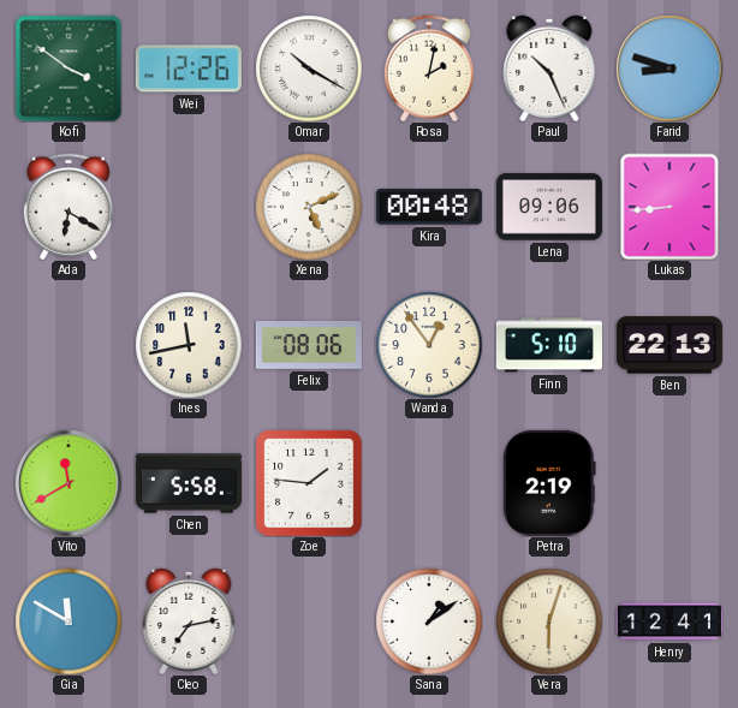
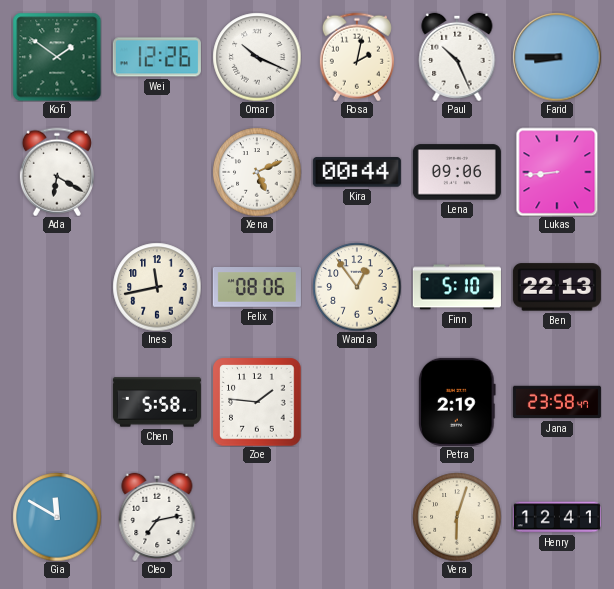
Kofi: 3:51 -> 1:51 (57, 57)
Omar: 10:20 -> 10:19 (257, 57)
Farid: 8:48 -> 8:45 (557, 57)
Kira: 00:48 -> 00:44 (357, 172)
Vito: 11:40 -> none (69, 483)
Jana: none -> 23:58 (557, 402)
Sana: 1:09 -> none (429, 621)
